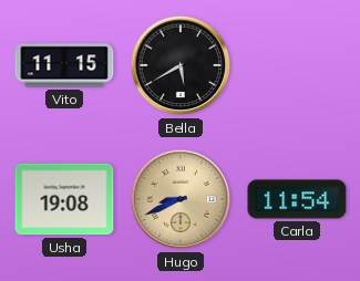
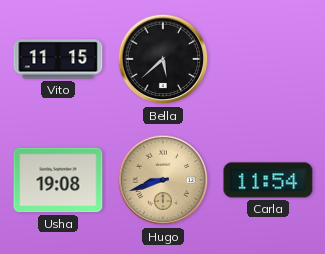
Bella: 5:40 -> 5:38 (163, 59)
Hugo: 8:41 -> 8:42 (163, 180)
